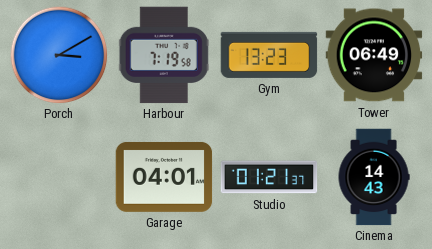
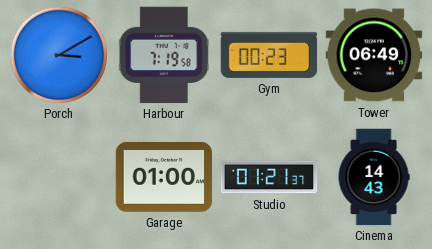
Gym: 13:23 -> 00:23 (269, 55)
Garage: 04:01 -> 01:00 (164, 177)
